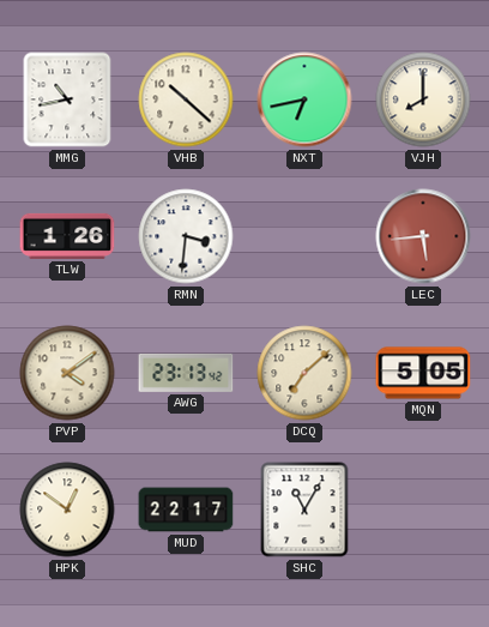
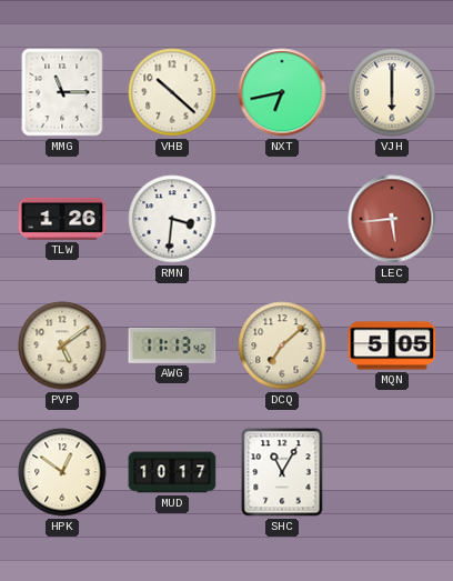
MMG: 10:43 -> 11:15 (62, 92)
VJH: 8:00 -> 6:00 (392, 92)
PVP: 4:09 -> 5:09 (62, 345)
AWG: 23:13 -> 11:13 (172, 345)
MUD: 22:17 -> 10:17 (172, 472)
